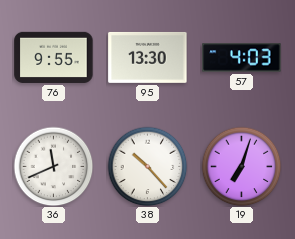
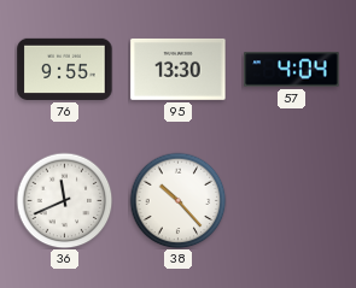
57: 4:03 -> 4:04 (292, 70)
19: 7:03 -> none (241, 166)
